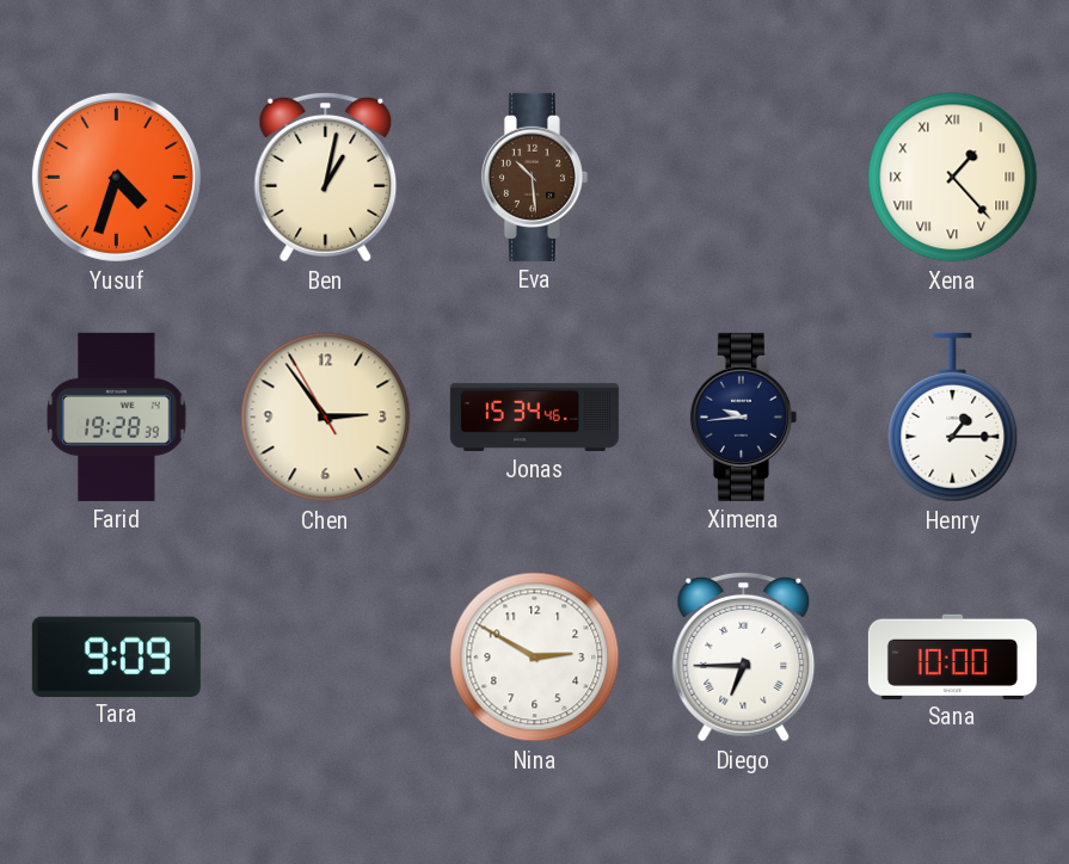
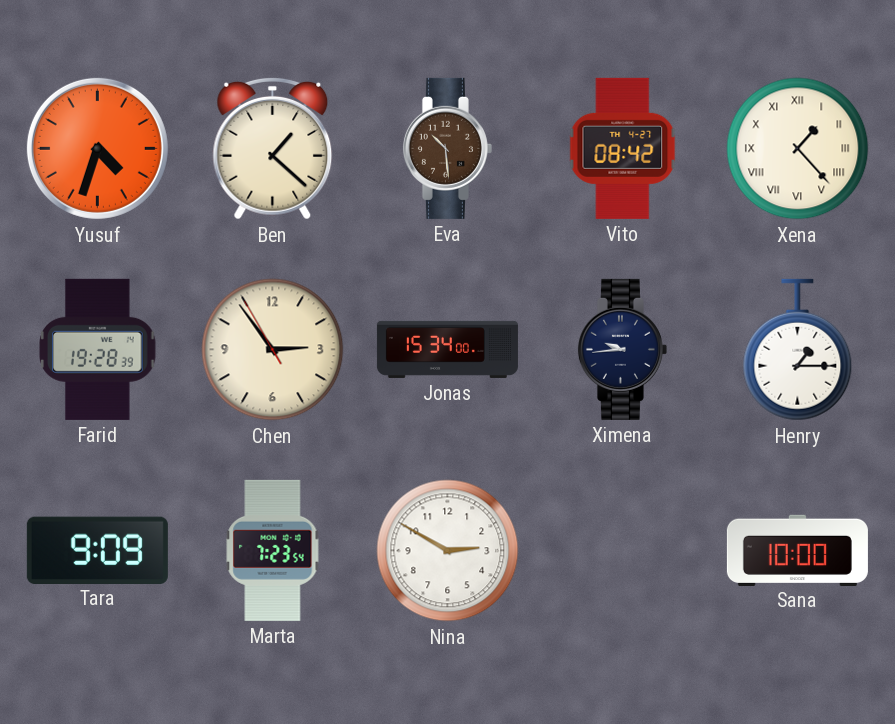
Ben: 1:02 -> 1:22 (273, 148)
Vito: none -> 08:42 (623, 148)
Jonas: 15:34:46 -> 15:34:00 (447, 349)
Marta: none -> 7:23 (273, 550)
Diego: 6:45 -> none (744, 656)
